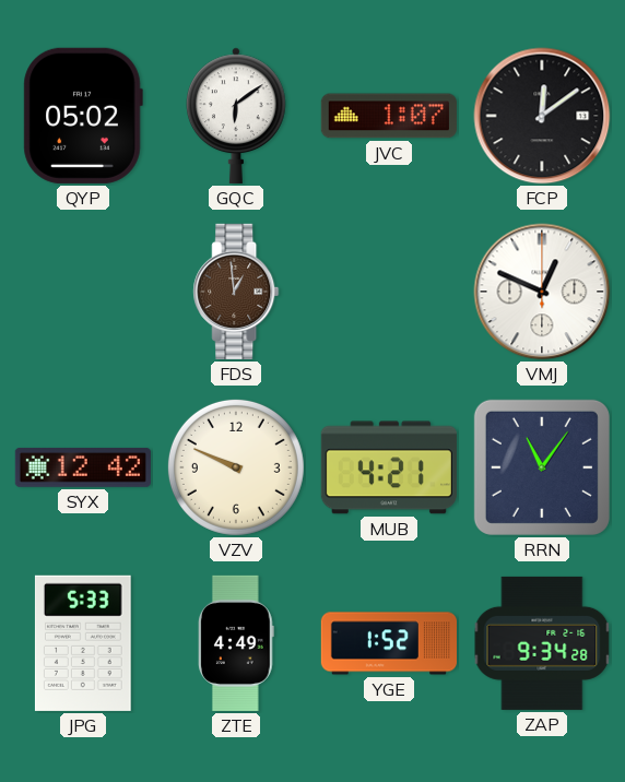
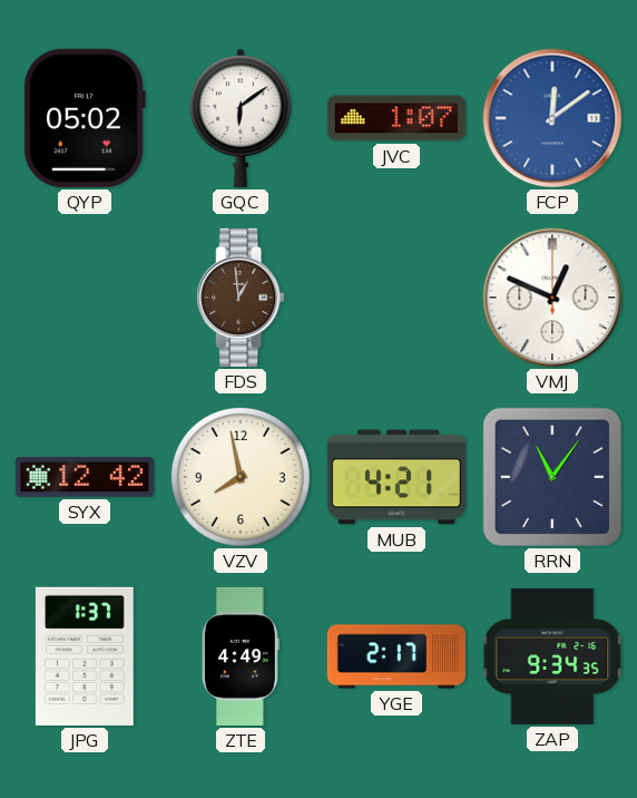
FCP dial: black -> blue (552, 118)
VZV: 9:49 -> 7:58 (241, 477)
JPG: 5:33 -> 1:37 (85, 656)
YGE: 1:52 -> 2:17 (395, 656)
ZAP: 9:34:28 -> 9:34:35 (552, 656)
